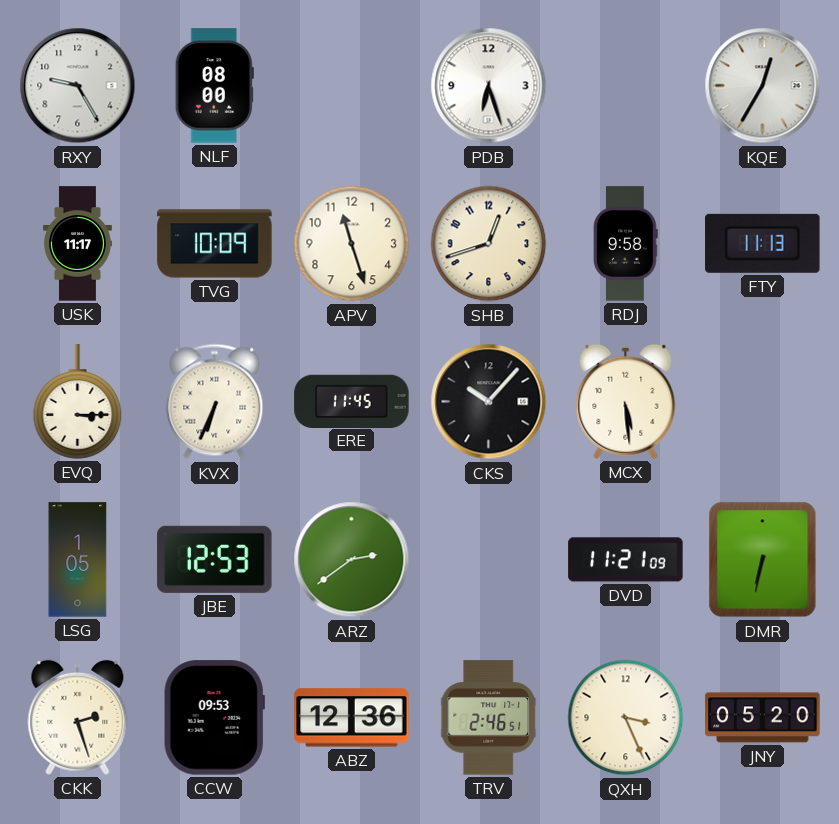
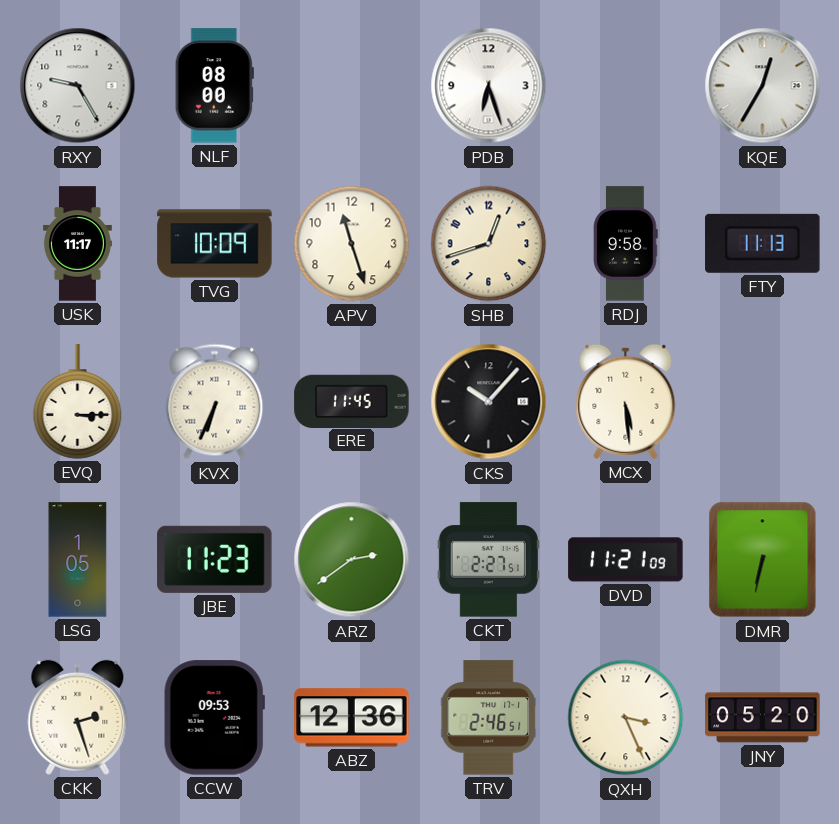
JBE: 12:53 -> 11:23 (215, 559)
CKT: none -> 2:27 (488, 560)
